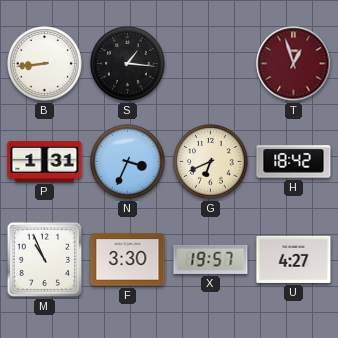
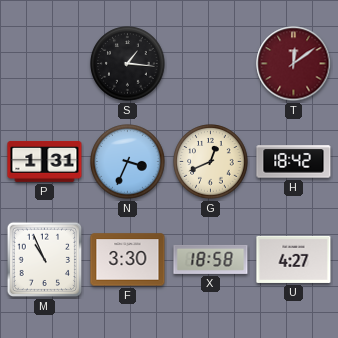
B: 8:44 -> none (45, 64)
T: 12:57 -> 12:09 (294, 64)
G: 6:41 -> 12:41 (211, 162)
X: 19:57 -> 18:58 (211, 259)
